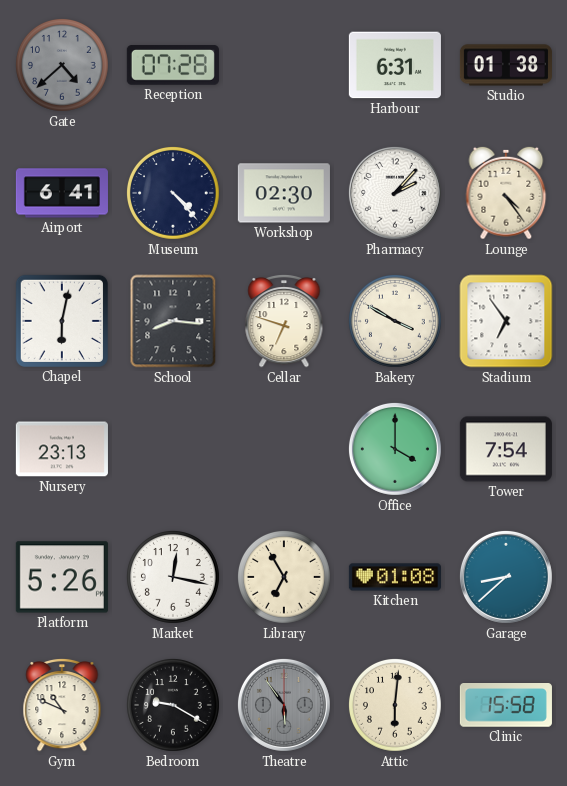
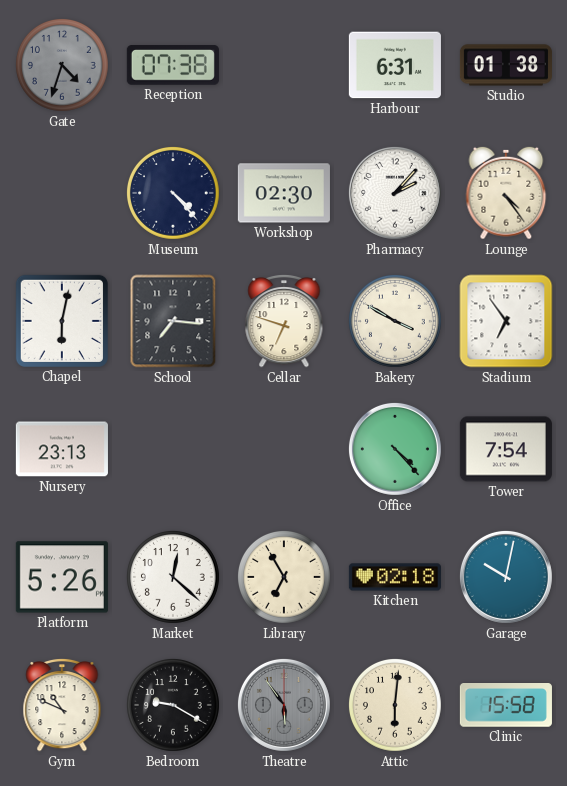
Gate: 4:38 -> 4:33 (63, 66)
Reception: 07:28 -> 07:38 (173, 65)
Airport: 6:41 -> none (62, 193)
School: 8:16 -> 7:16 (173, 321)
Office: 4:00 -> 4:23 (395, 449)
Market: 12:17 -> 12:22 (174, 578)
Kitchen: 01:08 -> 02:18 (395, 577)
Garage: 8:38 -> 10:02 (506, 577)
